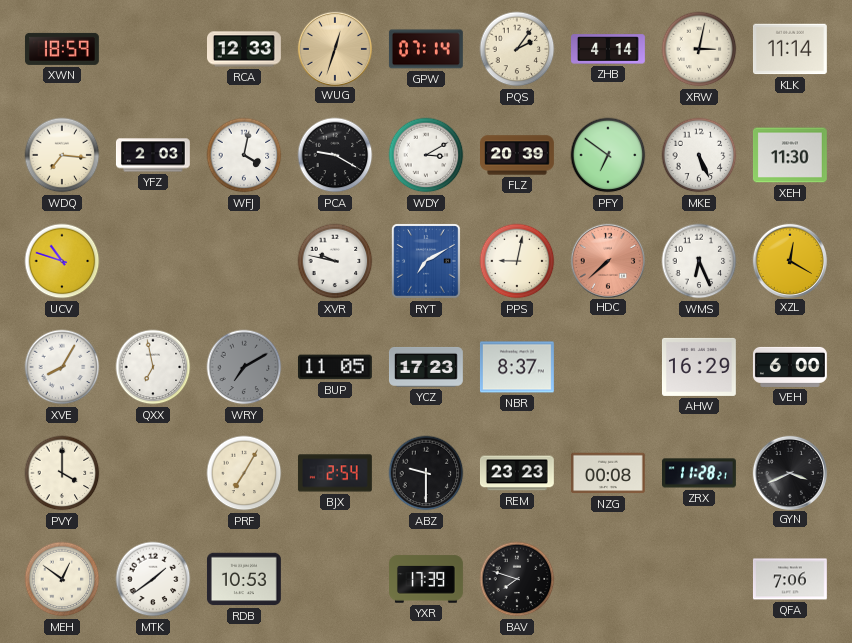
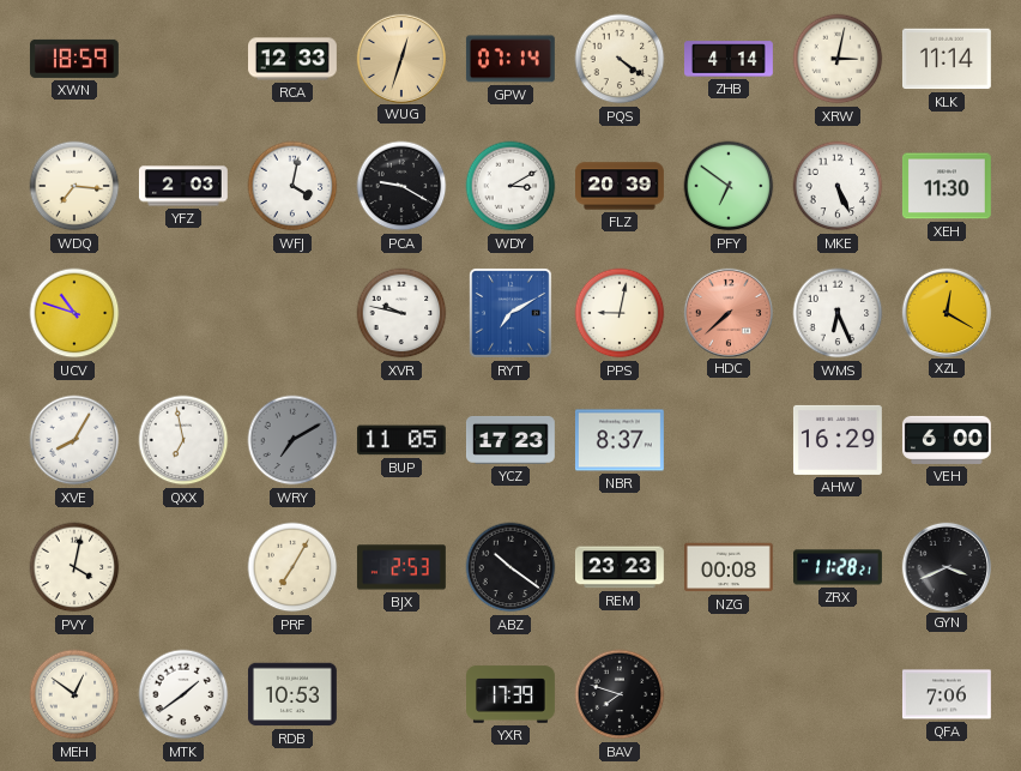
PQS: 2:06 -> 4:21 (620, 59)
PVY: 4:00 -> 4:02 (74, 567)
BJX: 2:54 -> 2:53 (401, 567)
ABZ: 9:30 -> 10:21 (510, 567)
